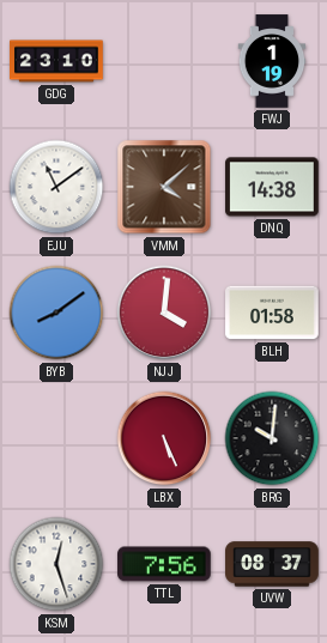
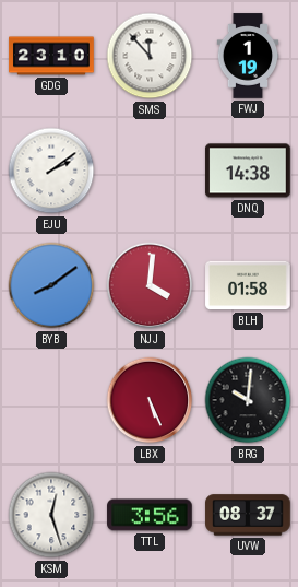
SMS: none -> 11:53 (150, 56)
EJU: 11:09 -> 2:09 (51, 171)
VMM: 4:08 -> none (164, 187)
TTL: 7:56 -> 3:56 (150, 515)
